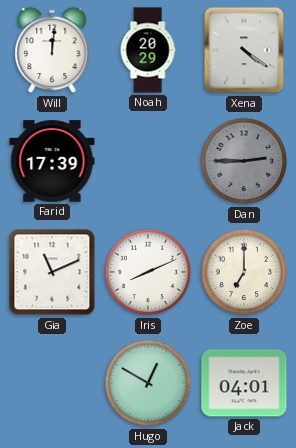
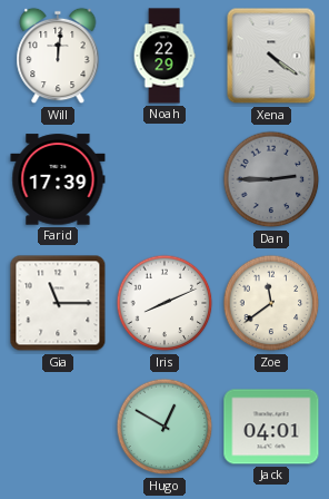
Noah: 20:29 -> 22:29 (164, 56)
Gia: 11:11 -> 11:15 (58, 303)
Zoe: 7:00 -> 11:39 (271, 303)
